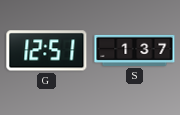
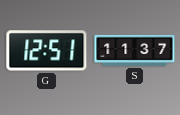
S: 1:37 -> 11:37 (135, 50)
